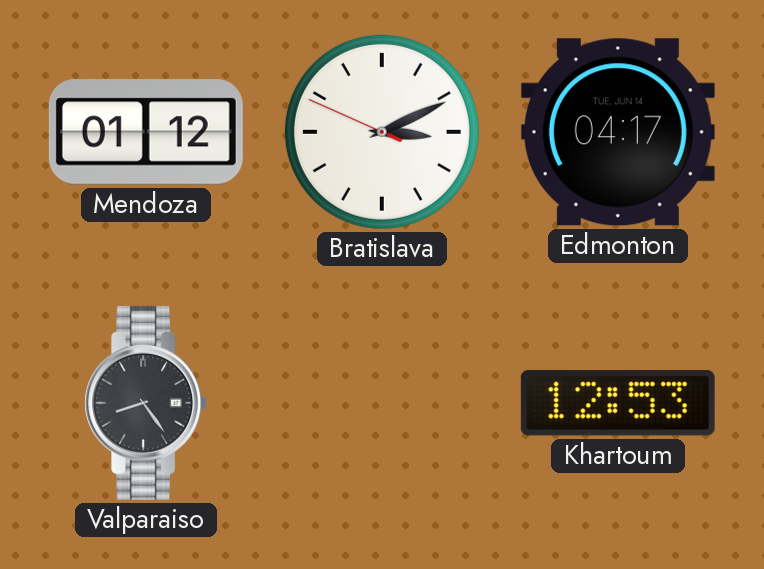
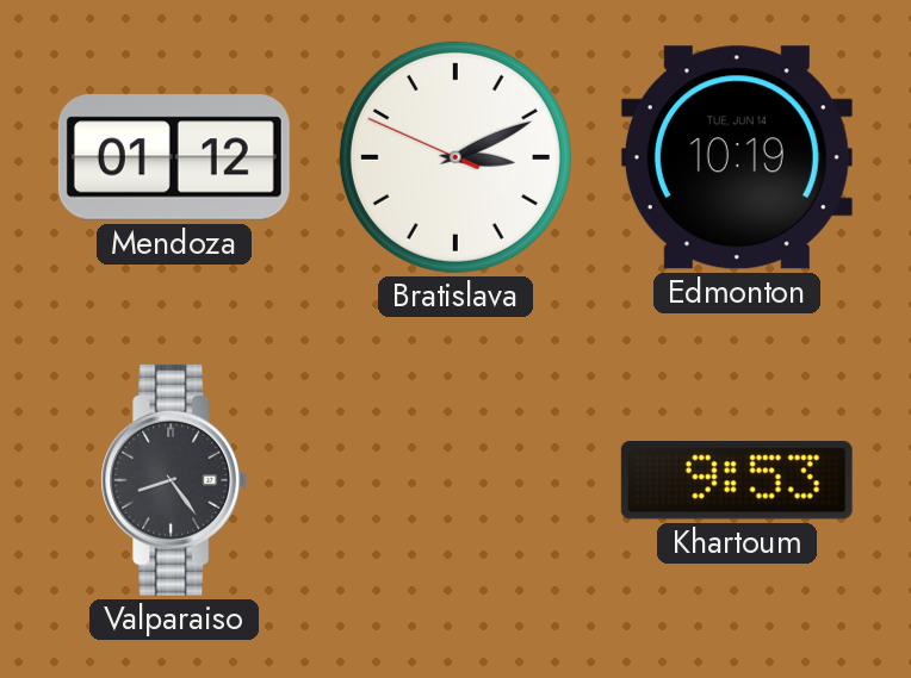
Edmonton: 04:17 -> 10:19 (737, 157)
Khartoum: 12:53 -> 9:53 (737, 480)
